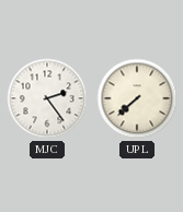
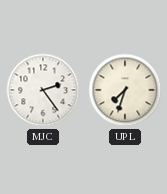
UPL: 7:38 -> 7:33 (125, 90)
